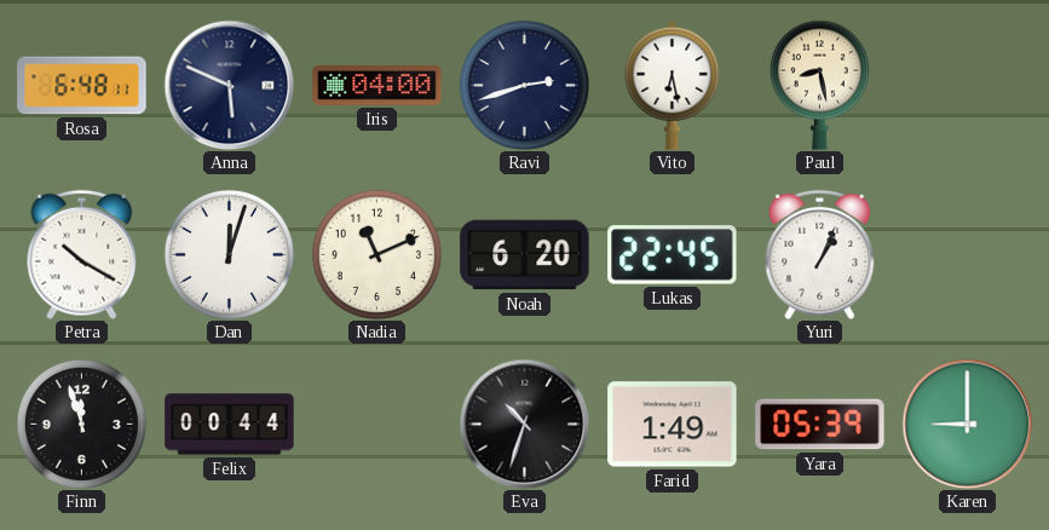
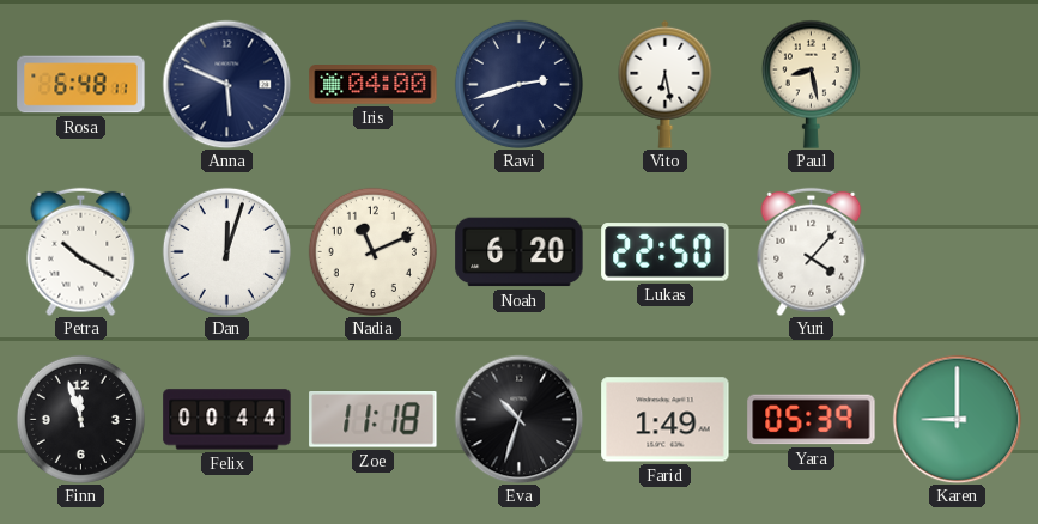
Lukas: 22:45 -> 22:50 (666, 252)
Yuri: 1:04 -> 4:07 (812, 251)
Zoe: none -> 11:18 (374, 420)
